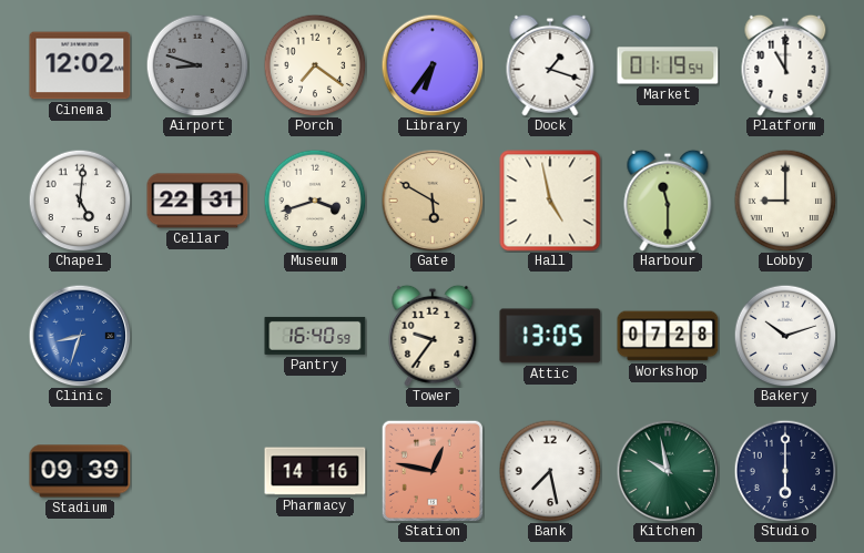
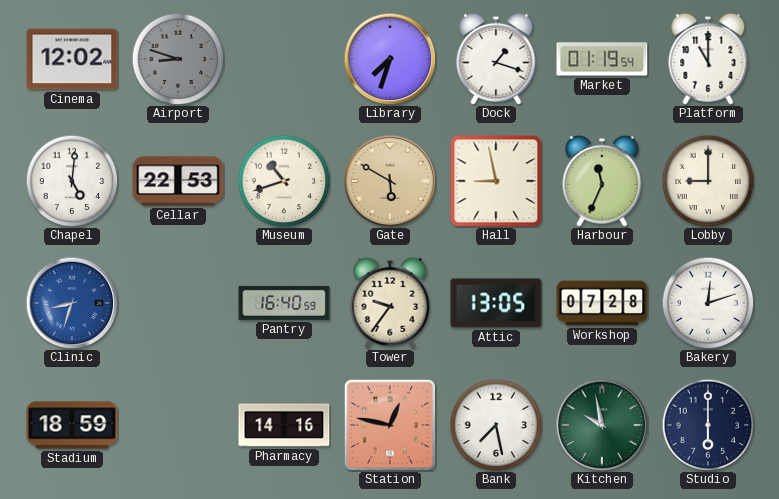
Porch: 7:21 -> none (315, 65)
Library: 6:36 -> 7:33 (390, 59)
Cellar: 22:31 -> 22:53 (178, 181)
Museum: 3:42 -> 10:42 (284, 181)
Hall: 4:58 -> 8:58 (496, 181)
Harbour: 11:30 -> 11:34 (602, 181)
Bakery: 10:12 -> 12:12 (708, 303)
Stadium: 09:39 -> 18:59 (72, 425)
